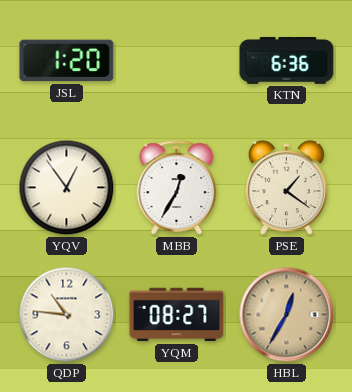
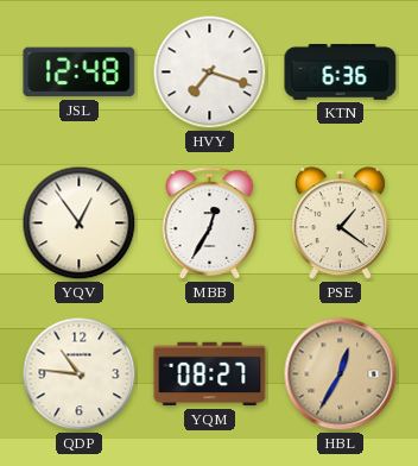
JSL: 1:20 -> 12:48 (80, 73)
HVY: none -> 7:18 (210, 73)
